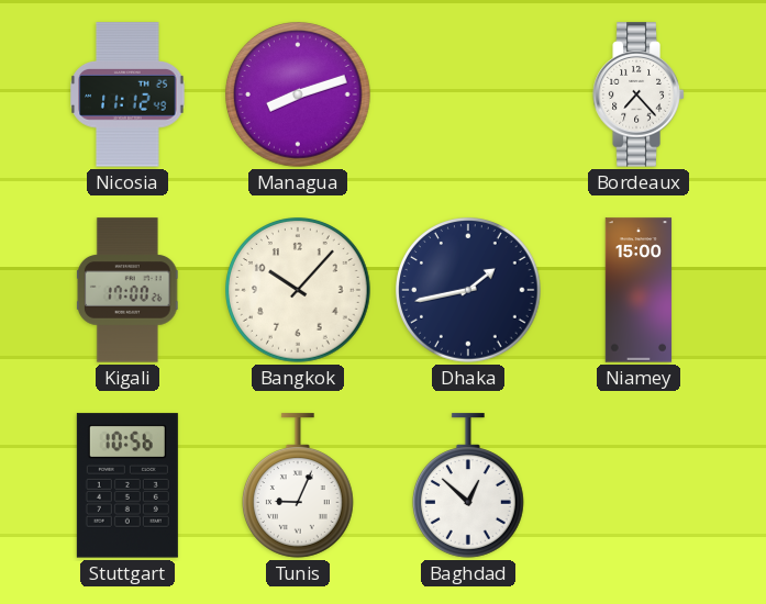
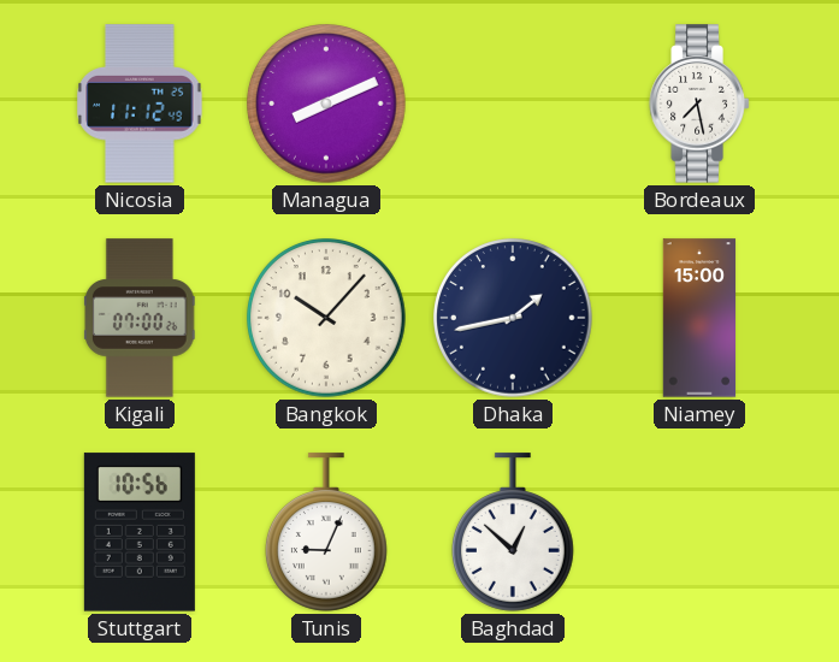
Managua: 8:12 -> 8:11 (327, 105)
Bordeaux: 7:23 -> 7:28 (699, 104)
Kigali: 17:00 -> 07:00 (140, 318)
